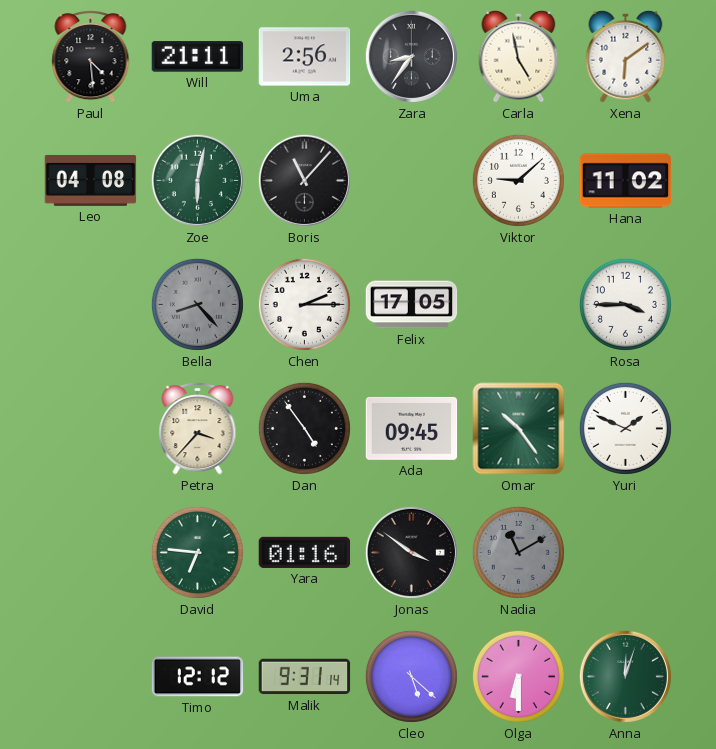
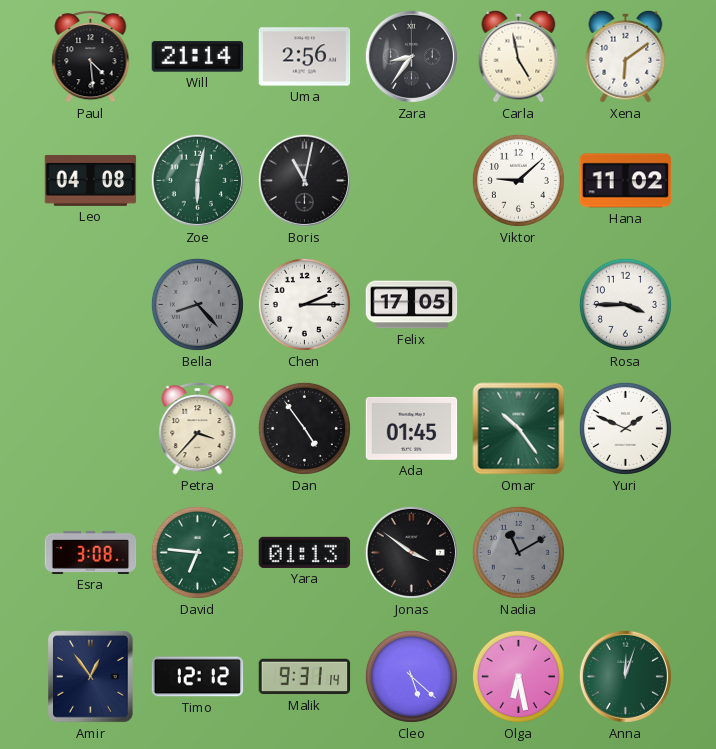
Will: 21:11 -> 21:14 (198, 57)
Boris: 11:07 -> 11:02 (304, 180)
Ada: 09:45 -> 01:45 (412, 428)
Esra: none -> 3:08 (91, 552)
Yara: 01:16 -> 01:13 (305, 552)
Amir: none -> 12:54 (91, 677)
Olga: 6:30 -> 6:28 (518, 676)
